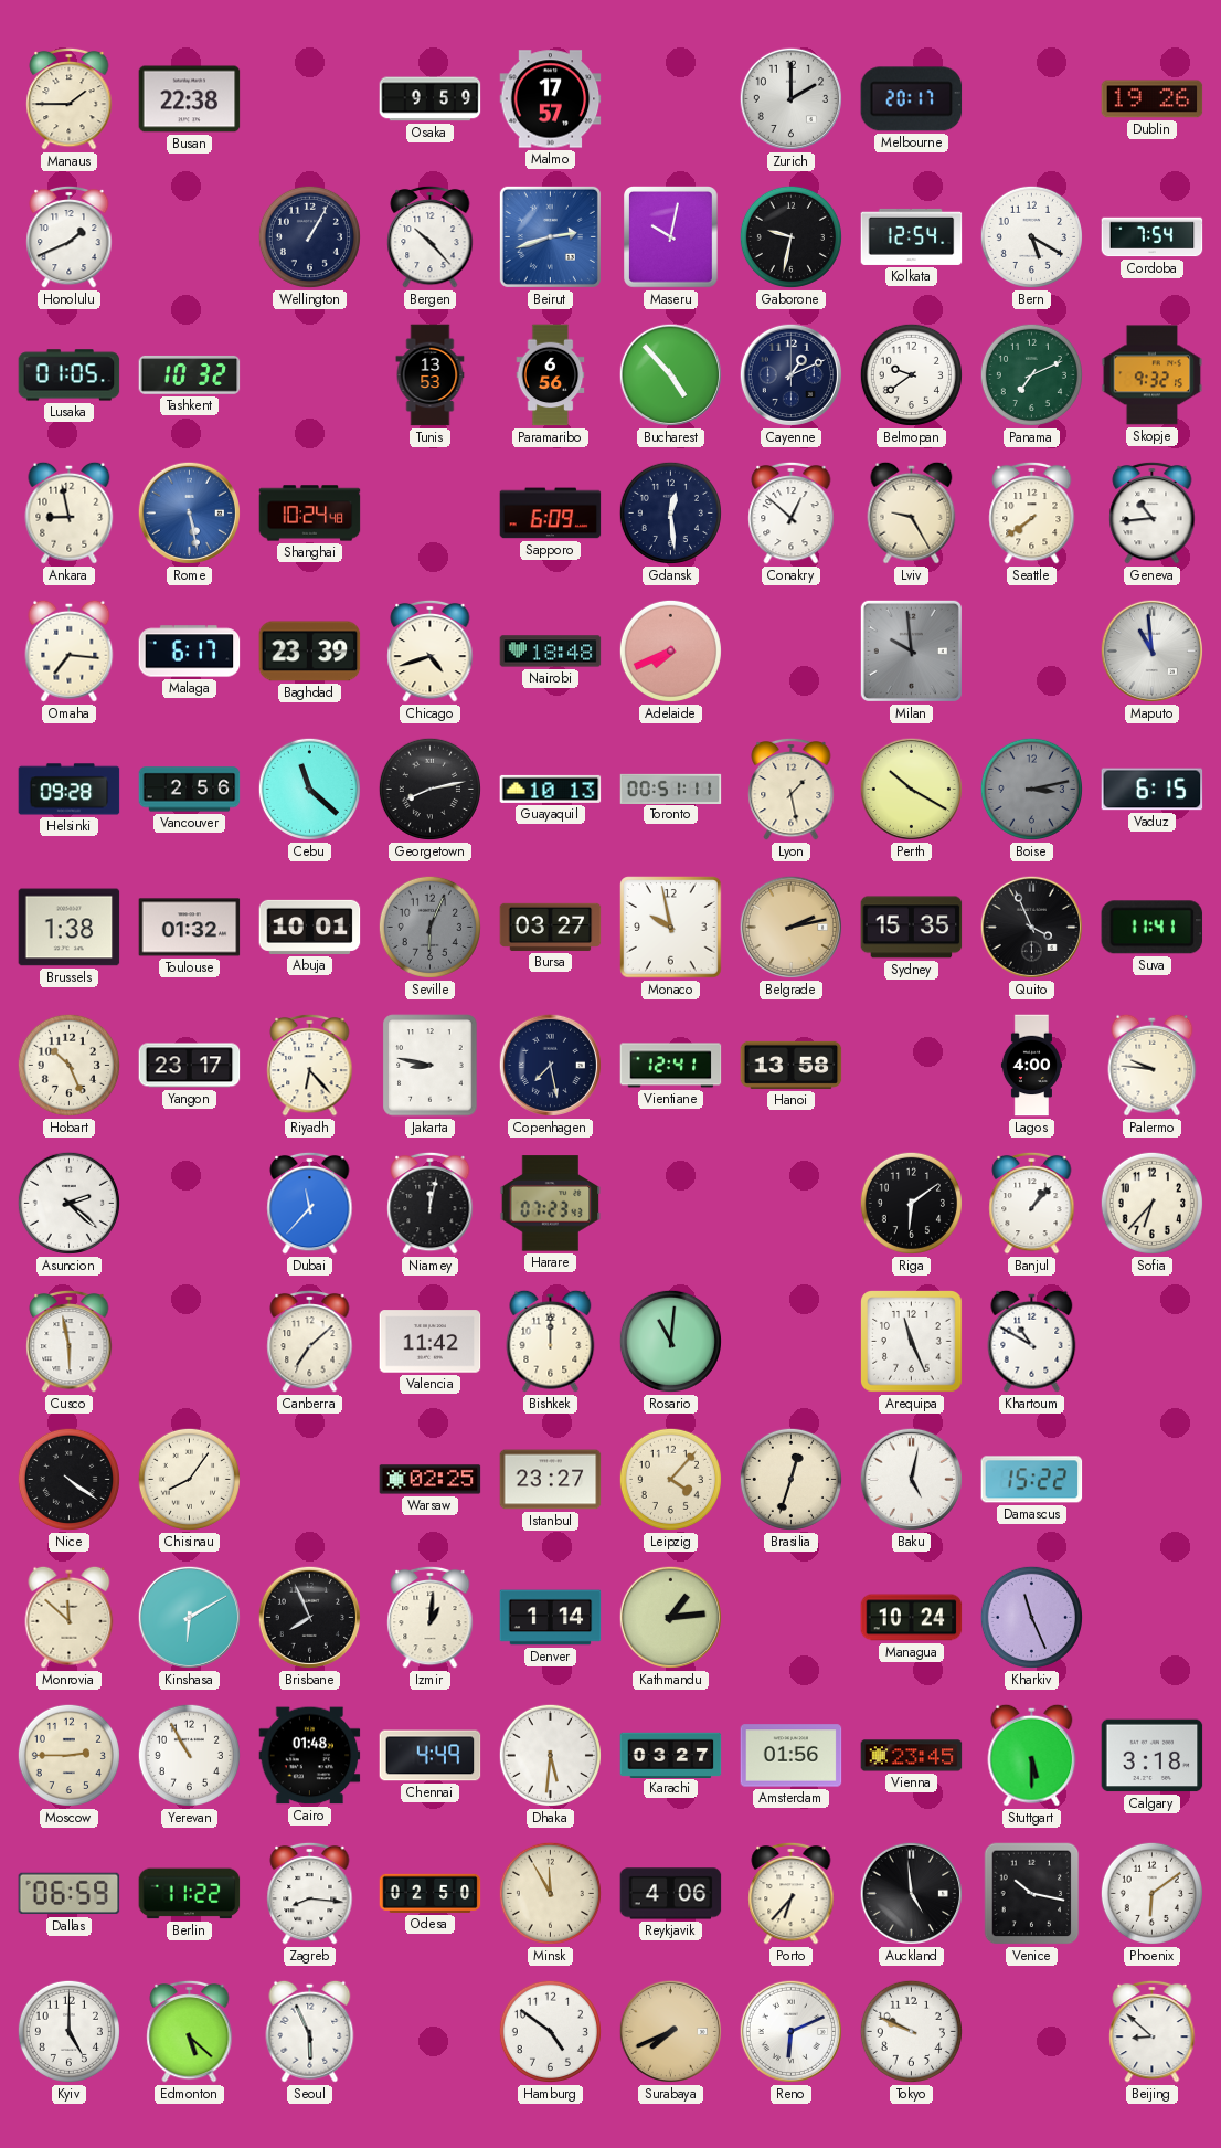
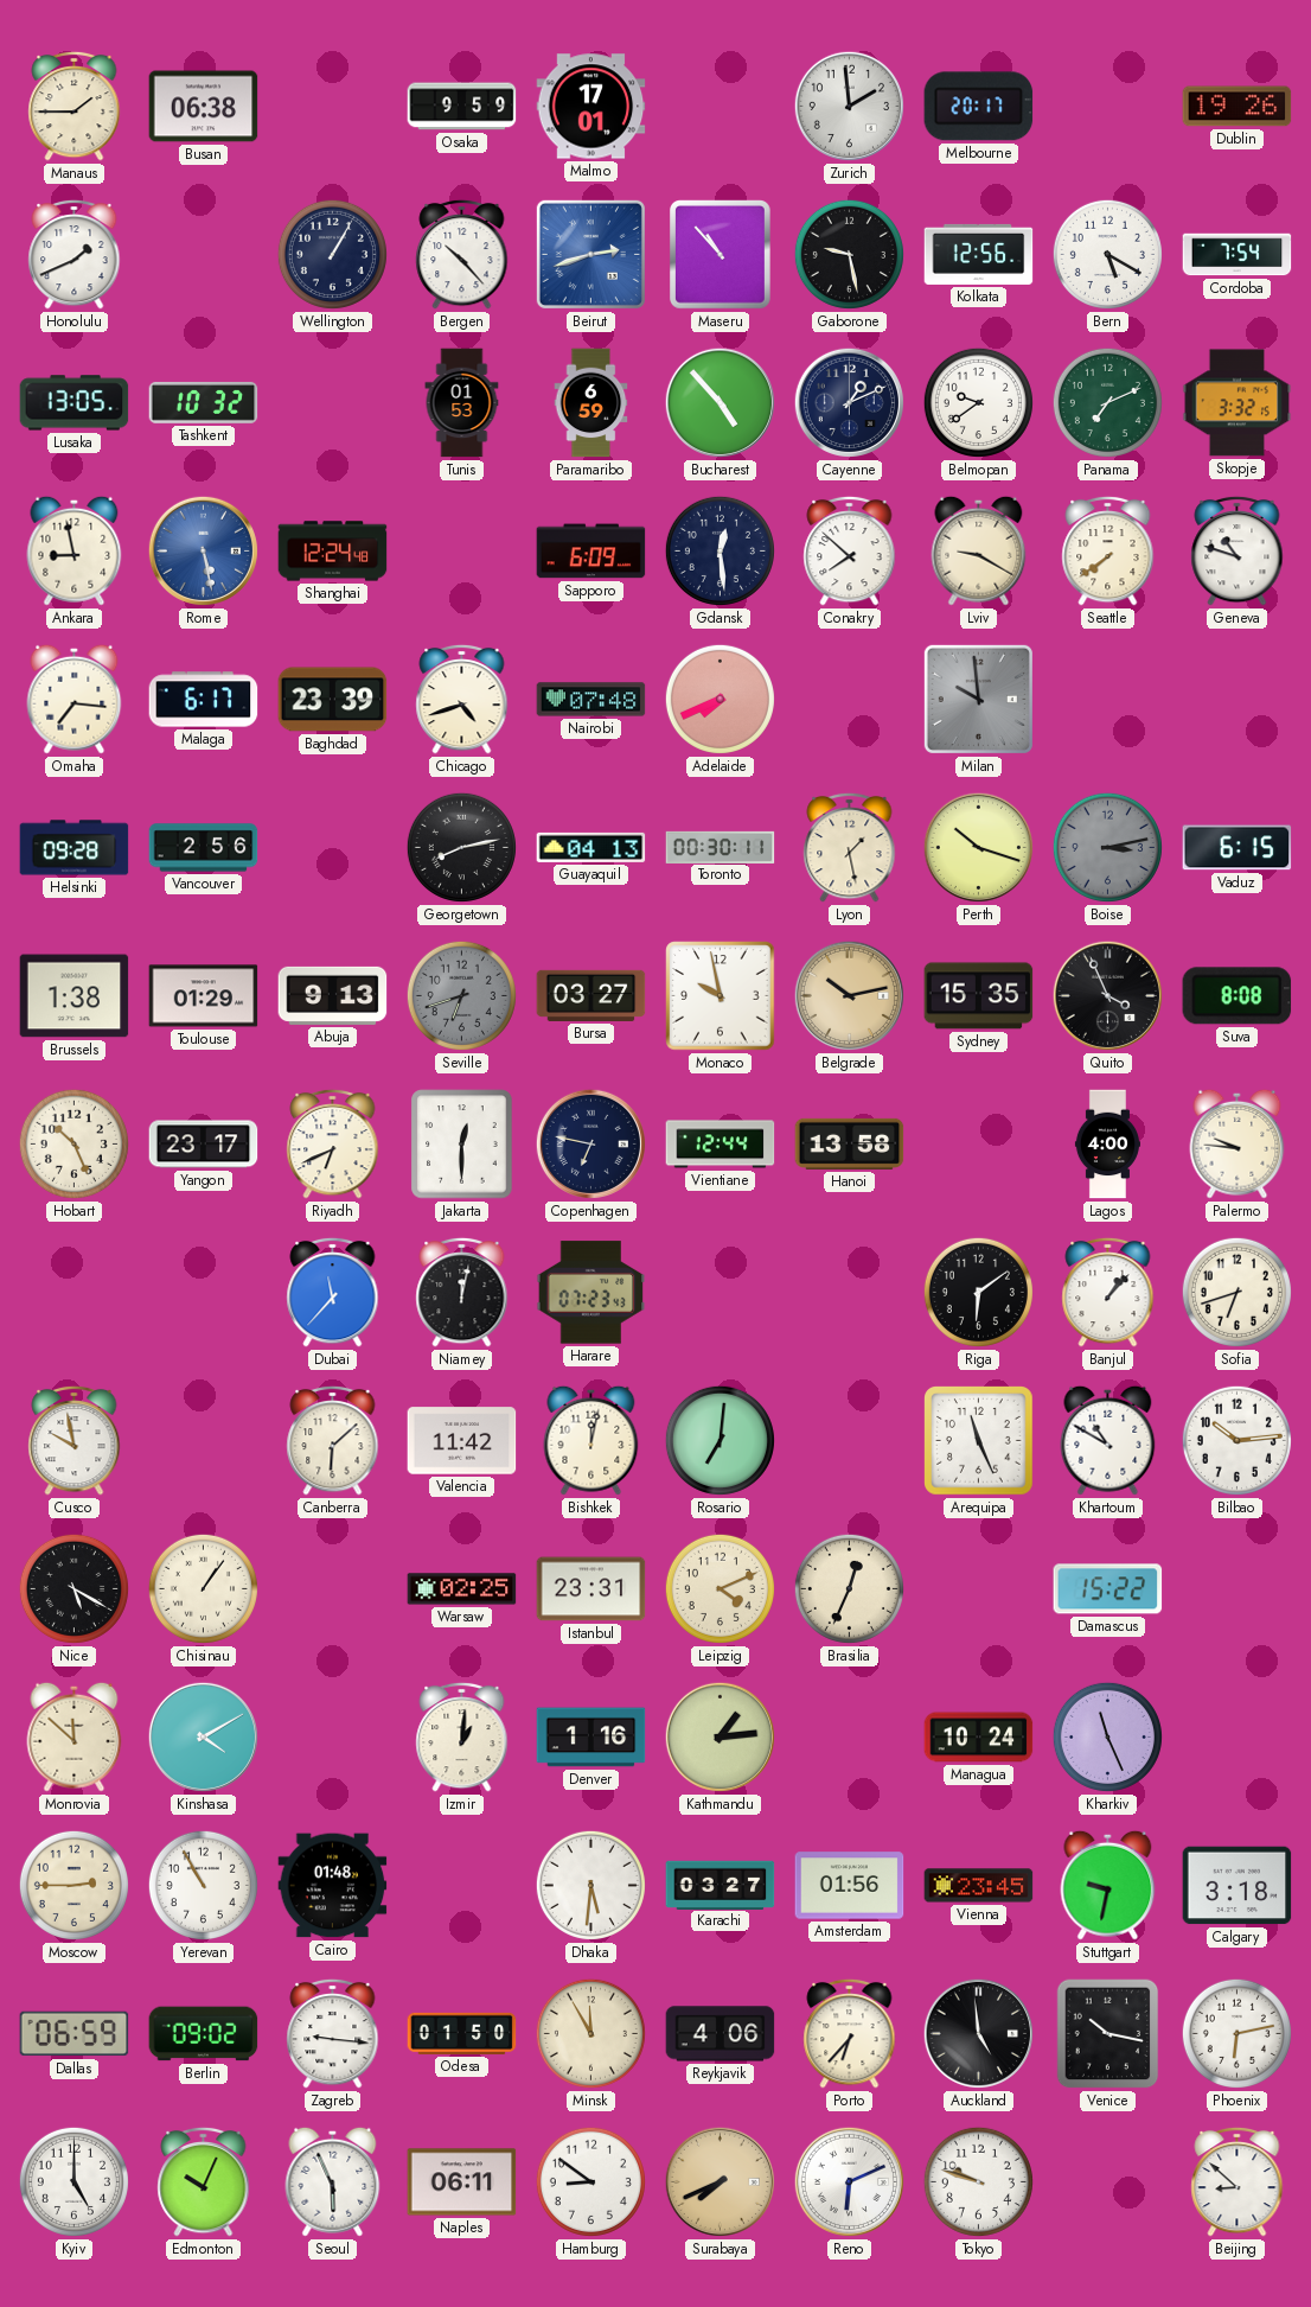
Busan: 22:38 -> 06:38 (204, 107)
Malmo: 17:57 -> 17:01 (591, 107)
Zurich: 2:00 -> 1:59 (849, 106)
Maseru: 10:02 -> 10:53 (721, 255)
Gaborone: 9:32 -> 9:28 (849, 254)
Kolkata: 12:54 -> 12:56 (979, 254)
Lusaka: 01:05 -> 13:05 (75, 403)
Tunis: 13:53 -> 01:53 (462, 403)
Paramaribo: 6:56 -> 6:59 (591, 403)
Skopje: 9:32 -> 3:32 (1238, 403)
Shanghai: 10:24 -> 12:24 (333, 552)
Conakry: 12:52 -> 7:52 (850, 550)
Lviv: 9:25 -> 9:20 (979, 550)
Geneva: 10:44 -> 10:48 (1238, 550)
Nairobi: 18:48 -> 07:48 (591, 700)
Maputo: 10:59 -> none (1151, 650)
Cebu: 11:22 -> none (309, 789)
Guayaquil: 10:13 -> 04:13 (591, 847)
Toronto: 00:51 -> 00:30 (721, 847)
Perth: 10:20 -> 10:18 (978, 847)
Toulouse: 01:32 -> 01:29 (204, 996)
Abuja: 10:01 -> 9:13 (333, 995)
Seville: 6:04 -> 6:42 (461, 995)
Belgrade: 2:13 -> 10:13 (849, 995)
Suva: 11:41 -> 8:08 (1238, 996)
Riyadh: 6:23 -> 6:41 (333, 1143)
Jakarta: 8:47 -> 12:30 (462, 1145)
Copenhagen: 7:28 -> 6:47 (590, 1143)
Vientiane: 12:41 -> 12:44 (721, 1145)
Asuncion: 2:22 -> none (68, 1203)
Sofia: 6:37 -> 6:42 (1236, 1292)
Cusco: 5:58 -> 9:58 (75, 1440)
Canberra: 7:08 -> 6:08 (333, 1440)
Bishkek: 12:00 -> 12:02 (591, 1440)
Rosario: 11:01 -> 7:01 (720, 1440)
Bilbao: none -> 10:14 (1236, 1440)
Nice: 4:21 -> 5:20 (73, 1588)
Chisinau: 8:06 -> 1:06 (203, 1588)
Istanbul: 23:27 -> 23:31 (591, 1589)
Leipzig: 4:07 -> 4:11 (720, 1588)
Brasilia: 12:33 -> 12:34 (849, 1588)
Baku: 5:02 -> none (911, 1479)
Kinshasa: 6:10 -> 4:10 (203, 1736)
Brisbane: 7:56 -> none (309, 1617)
Denver: 1:14 -> 1:16 (591, 1738)
Chennai: 4:49 -> none (431, 1756)
Stuttgart: 5:30 -> 9:32 (1108, 1885)
Berlin: 11:22 -> 09:02 (204, 2034)
Zagreb: 8:16 -> 9:16 (333, 2033)
Odesa: 02:50 -> 01:50 (462, 2033)
Phoenix: 6:09 -> 6:13 (1236, 2033)
Edmonton: 5:22 -> 10:04 (204, 2181)
Naples: none -> 06:11 (462, 2182)
Hamburg: 4:51 -> 8:51 (590, 2181)
Tokyo: 9:49 -> 9:48 (978, 2181)
